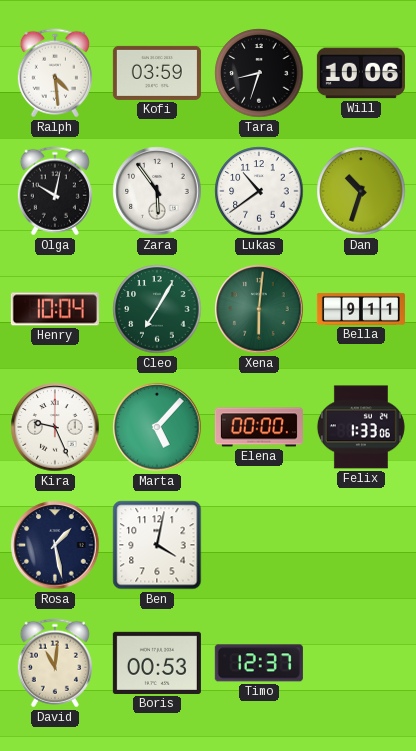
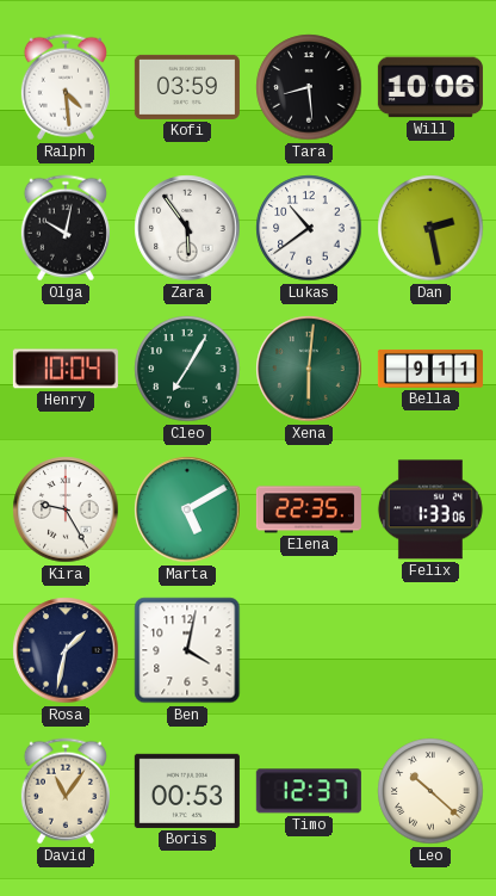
Tara: 8:33 -> 8:29 (309, 87)
Dan: 10:33 -> 2:28 (430, 228)
Kira: 9:26 -> 9:25 (66, 509)
Marta: 5:07 -> 5:10 (187, 509)
Elena: 00:00 -> 22:35 (309, 509)
Rosa: 1:28 -> 1:32 (66, 650)
David: 11:01 -> 11:06 (66, 791)
Leo: none -> 10:22 (430, 791)
